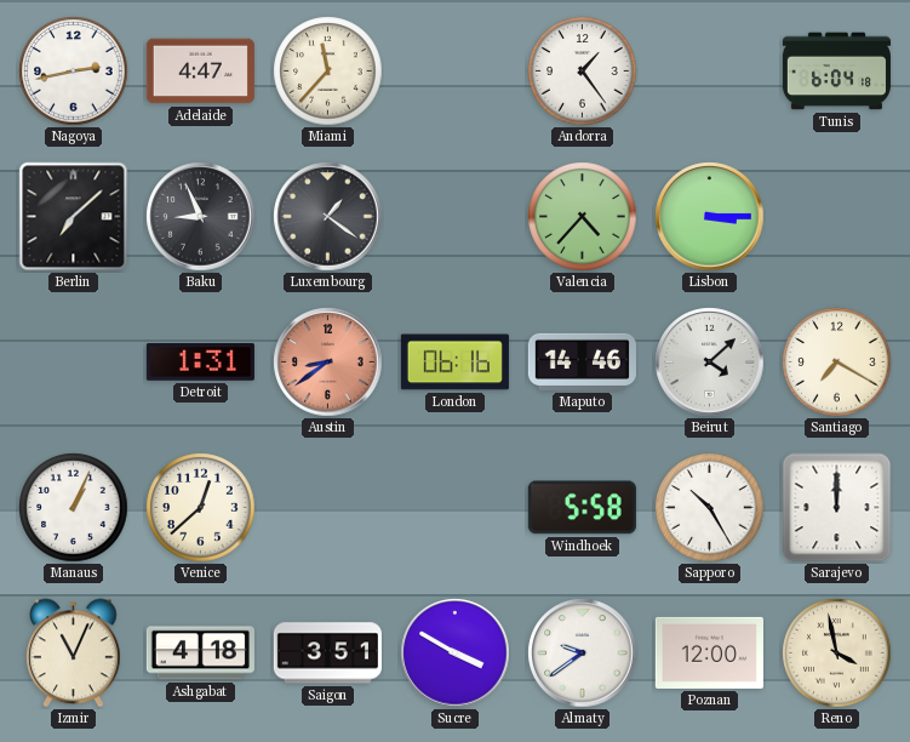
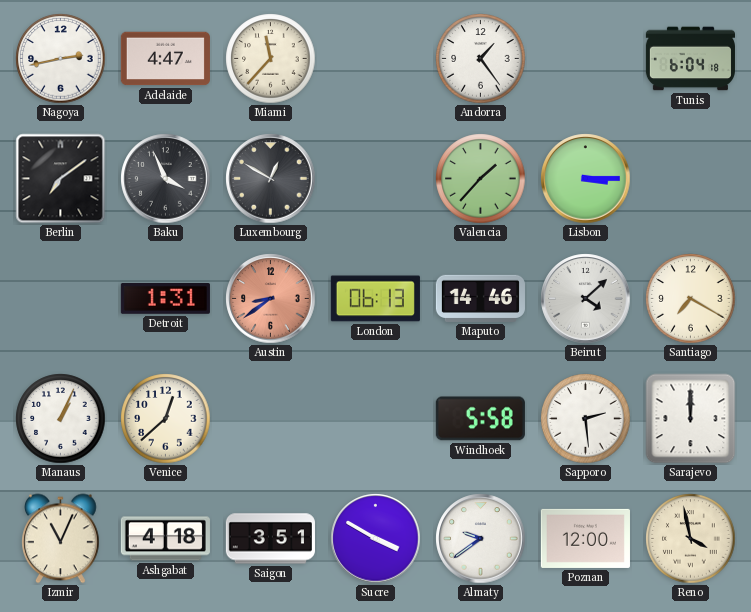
Berlin: 7:08 -> 7:09 (61, 179)
Baku: 8:56 -> 3:56 (166, 179)
Luxembourg: 1:21 -> 12:50 (271, 179)
Valencia: 4:37 -> 1:37 (481, 179)
London: 06:16 -> 06:13 (375, 299)
Sapporo: 10:25 -> 2:29 (586, 419)
